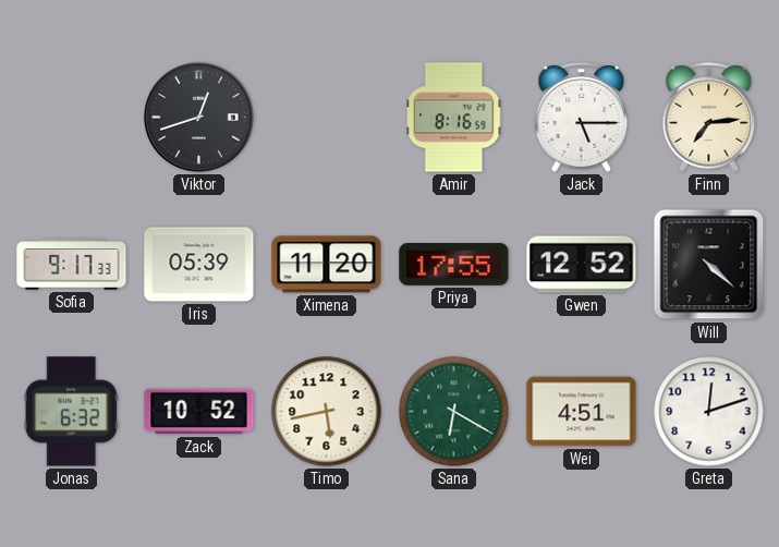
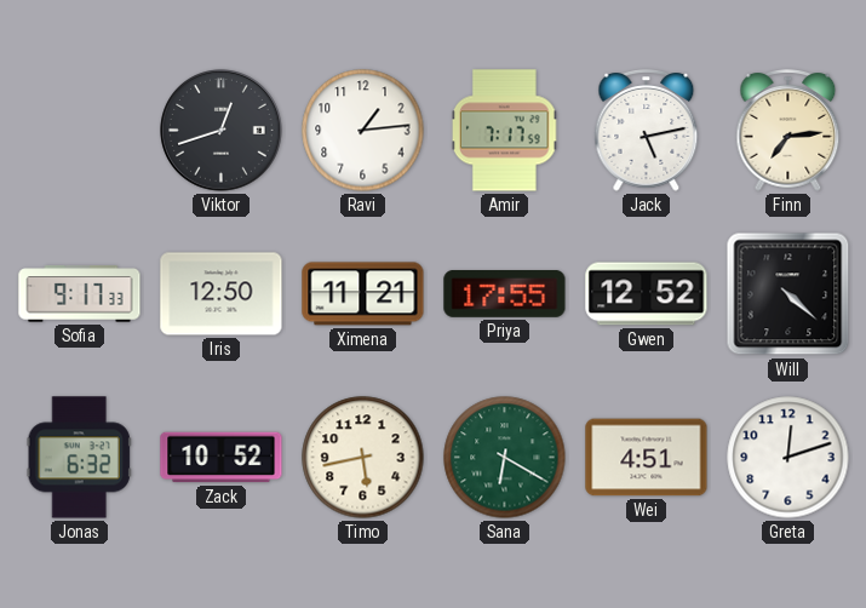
Ravi: none -> 1:14 (363, 131)
Amir: 8:16 -> 7:17 (506, 131)
Jack: 5:15 -> 5:13 (647, 131)
Iris: 05:39 -> 12:50 (222, 294)
Ximena: 11:20 -> 11:21 (363, 294)
